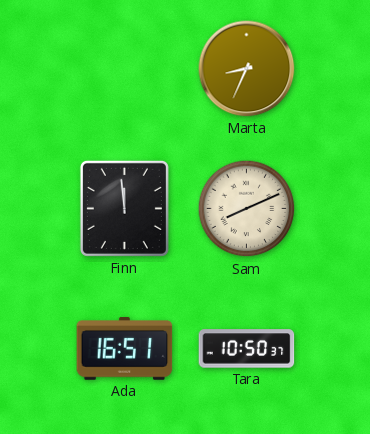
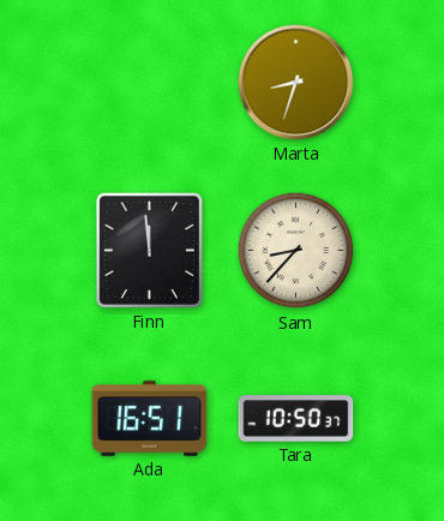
Marta: 8:34 -> 8:33 (296, 83)
Sam: 8:11 -> 8:37 (296, 251)
